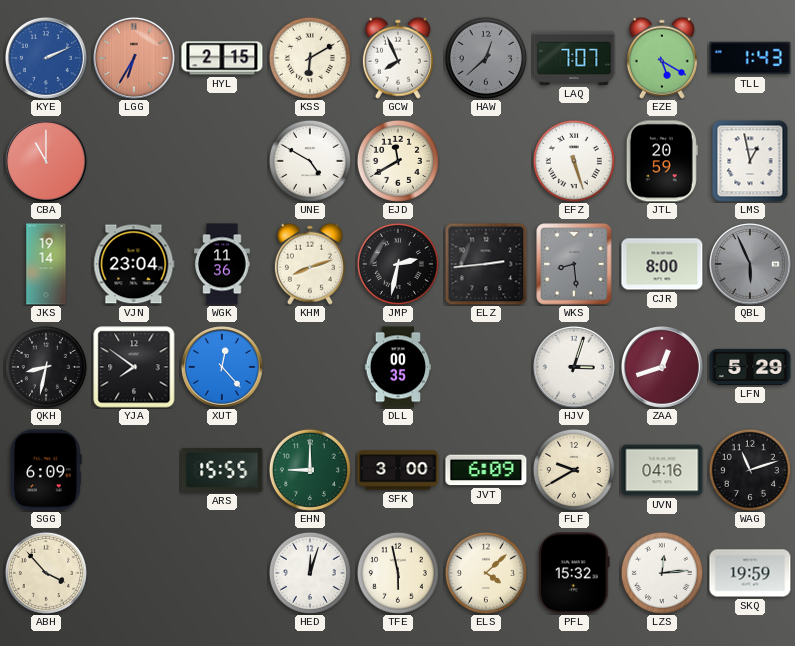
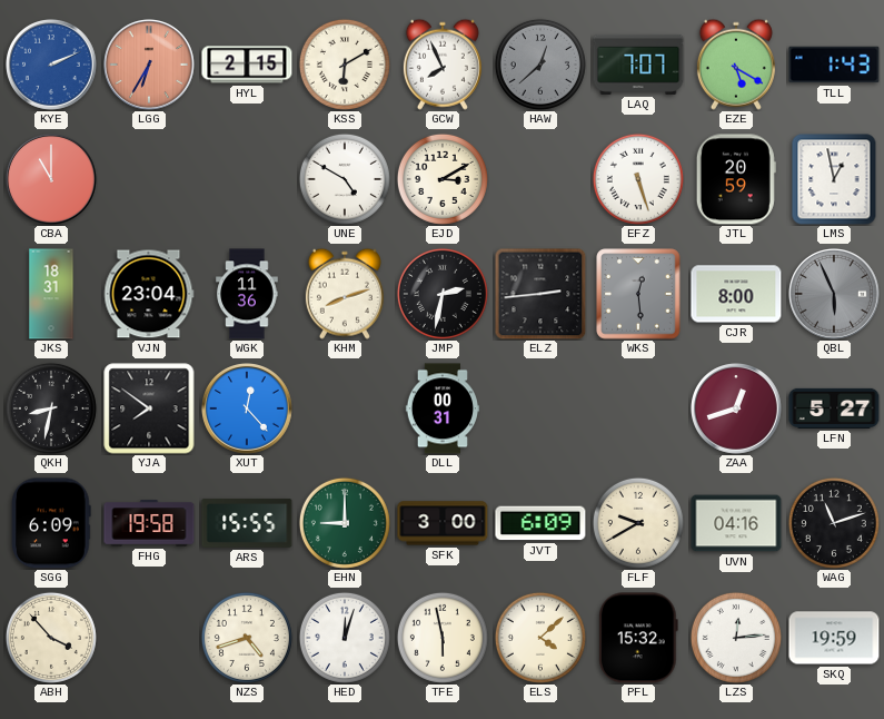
EJD: 11:40 -> 3:10 (443, 179)
JKS: 19:14 -> 18:31 (51, 294)
WKS: 8:29 -> 12:29 (638, 294)
DLL: 00:35 -> 00:31 (443, 408)
HJV: 3:03 -> none (575, 368)
LFN: 5:29 -> 5:27 (834, 408)
FHG: none -> 19:58 (149, 523)
NZS: none -> 4:42 (247, 638)
